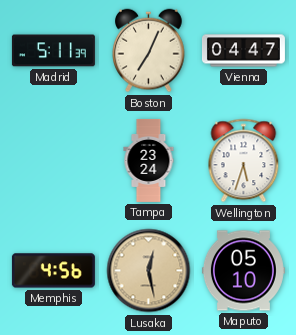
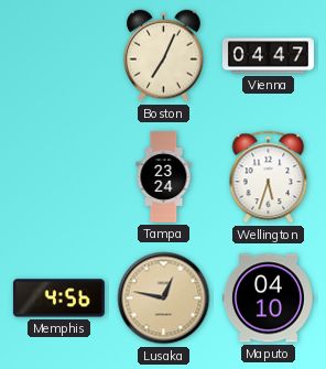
Madrid: 5:11 -> none (53, 51)
Lusaka: 12:28 -> 12:47 (164, 299)
Maputo: 05:10 -> 04:10 (268, 299)
